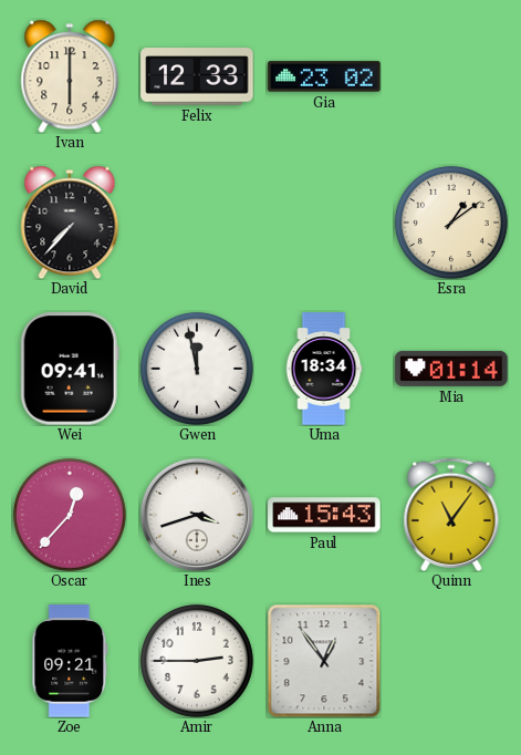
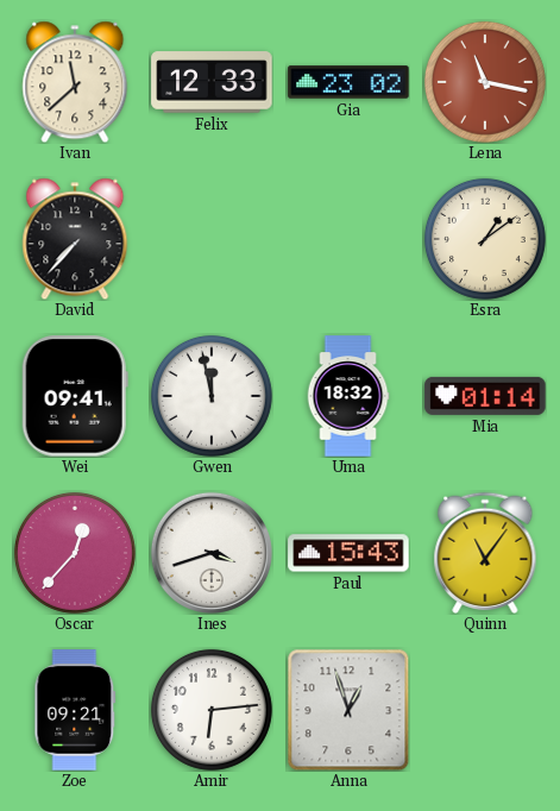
Ivan: 6:00 -> 11:38 (75, 82)
Lena: none -> 11:17 (485, 82)
Uma: 18:34 -> 18:32 (348, 396)
Amir: 2:45 -> 6:14 (212, 710)
Anna: 12:54 -> 12:57 (348, 710)
